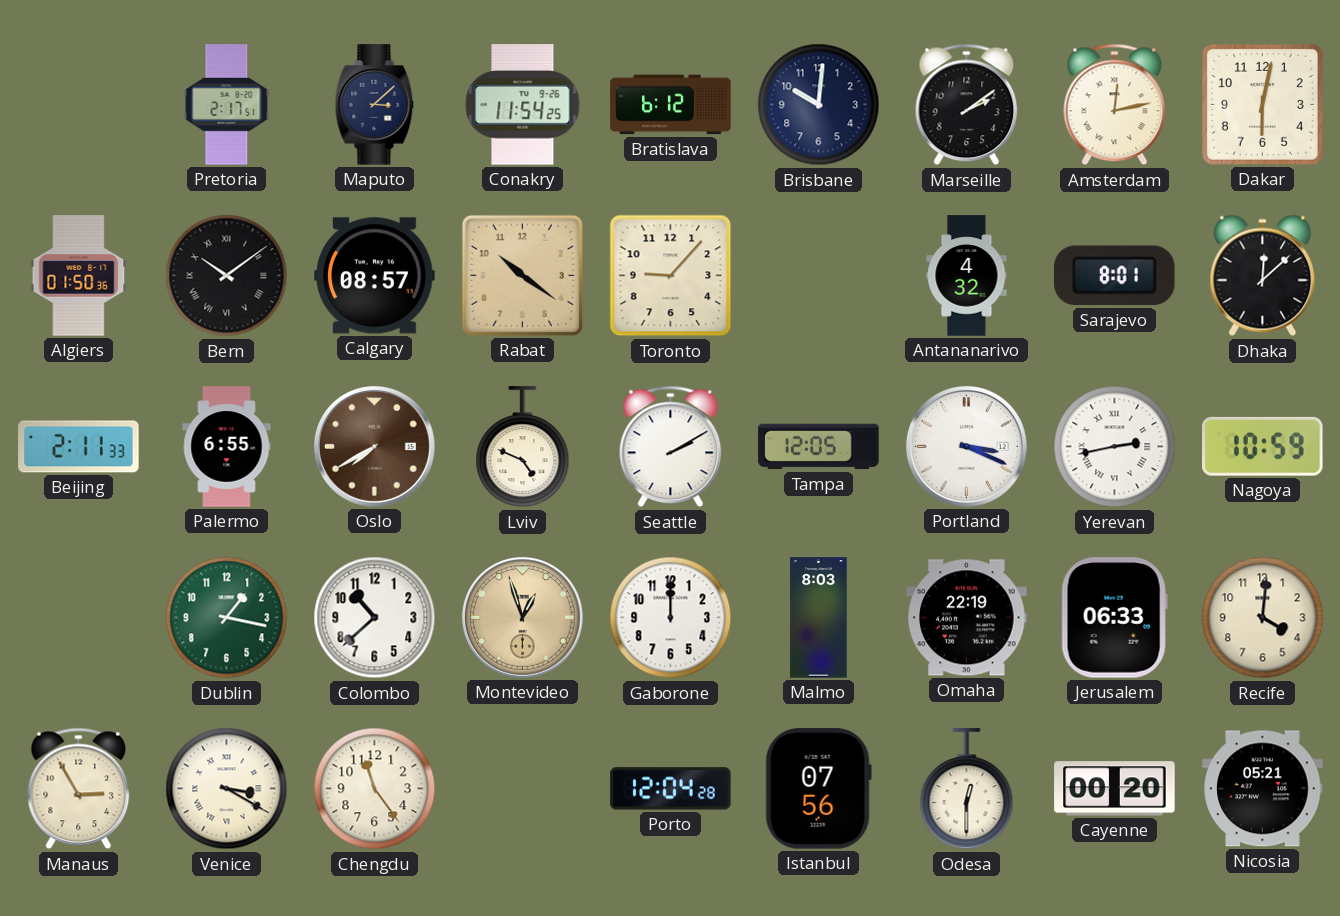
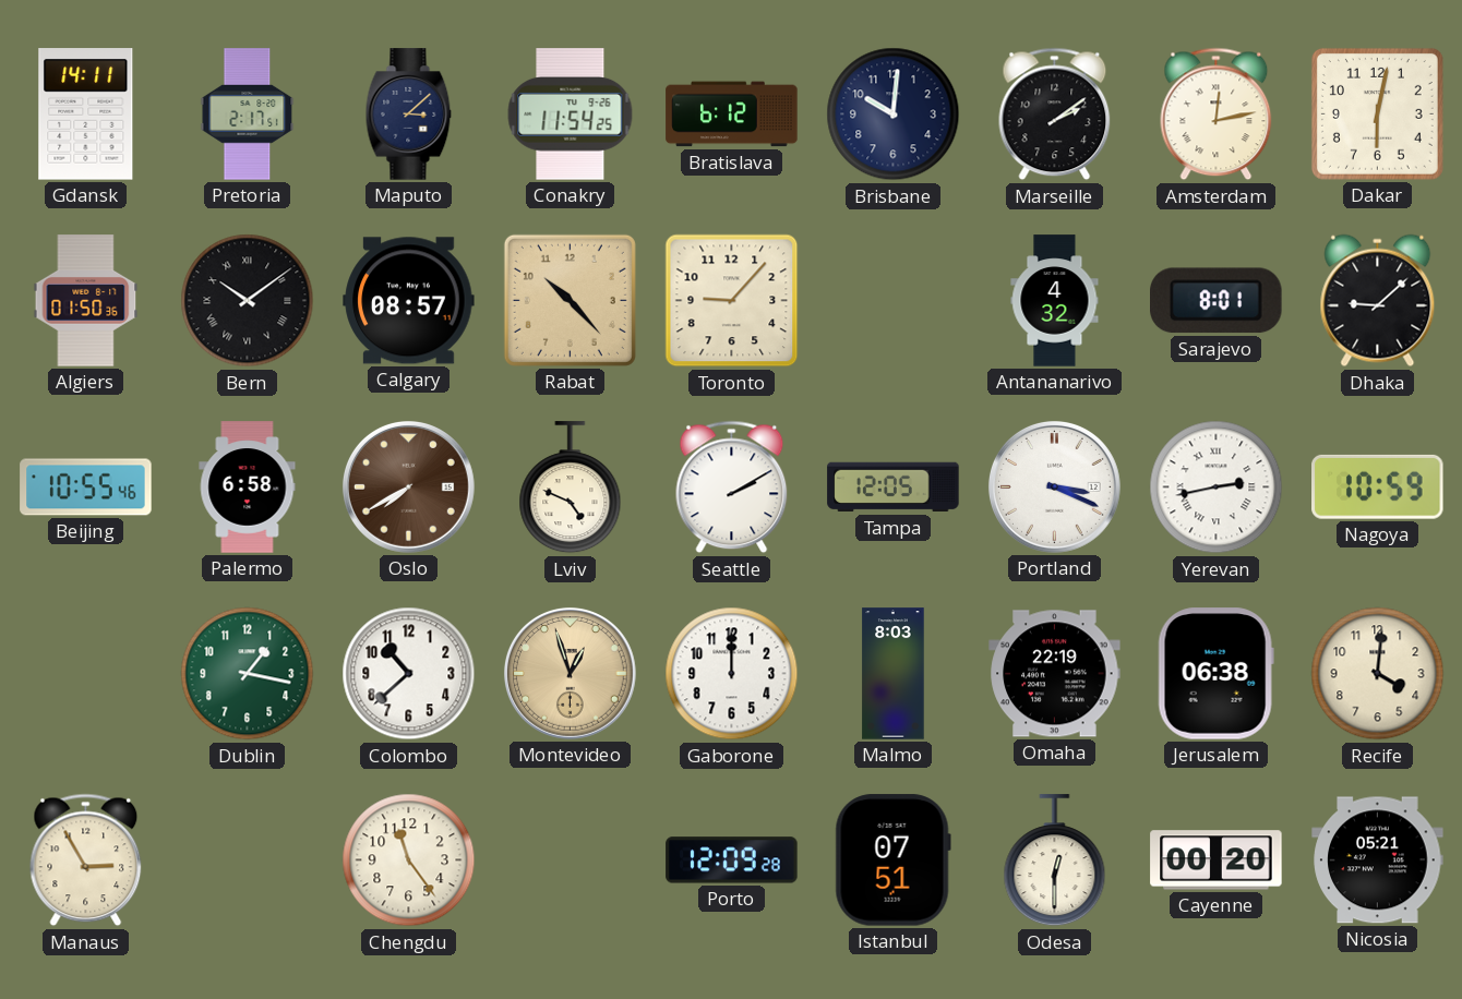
Gdansk: none -> 14:11 (86, 115)
Rabat: 10:21 -> 10:23 (570, 300)
Dhaka: 12:08 -> 9:08 (1378, 301)
Beijing: 2:11 -> 10:55 (86, 488)
Palermo: 6:55 -> 6:58 (248, 488)
Jerusalem: 06:33 -> 06:38 (1215, 674)
Venice: 3:20 -> none (227, 789)
Porto: 12:04 -> 12:09 (732, 860)
Istanbul: 07:56 -> 07:51 (892, 860)
